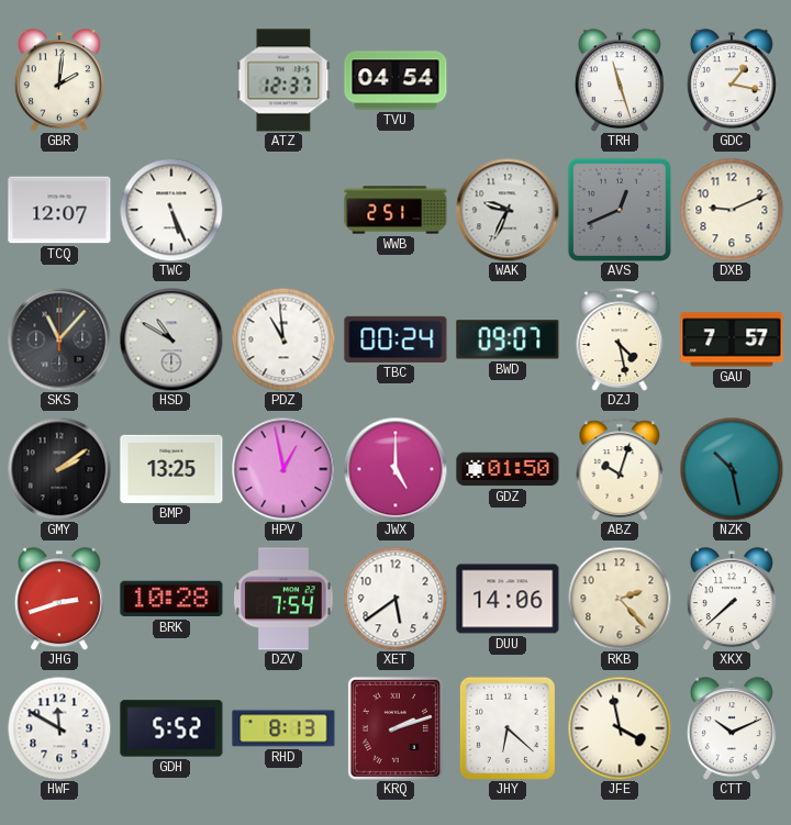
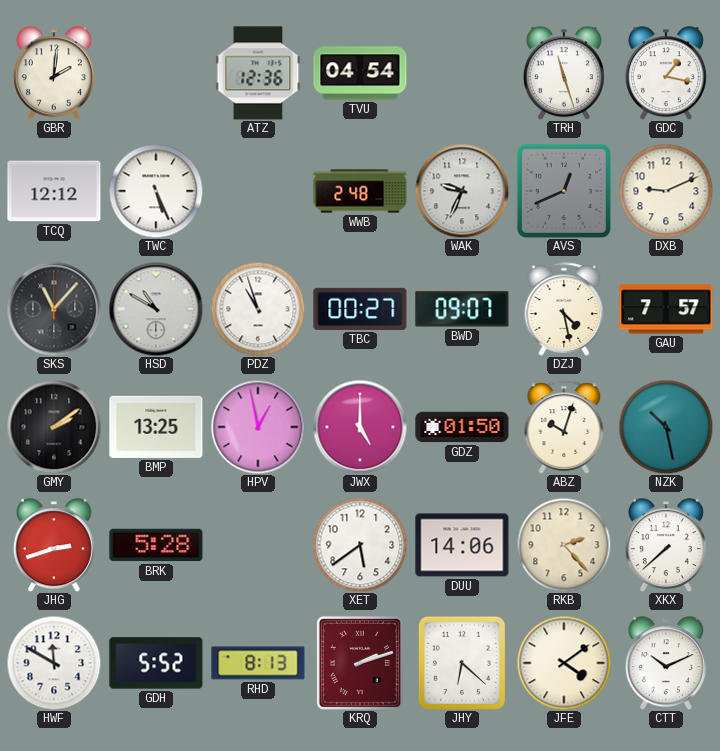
ATZ: 12:37 -> 12:36 (258, 73)
TCQ: 12:07 -> 12:12 (54, 191)
WWB: 2:51 -> 2:48 (360, 191)
PDZ: 10:59 -> 10:57 (258, 309)
TBC: 00:24 -> 00:27 (360, 309)
BRK: 10:28 -> 5:28 (156, 545)
DZV: 7:54 -> none (283, 599)
JFE: 3:58 -> 4:09 (564, 663)
